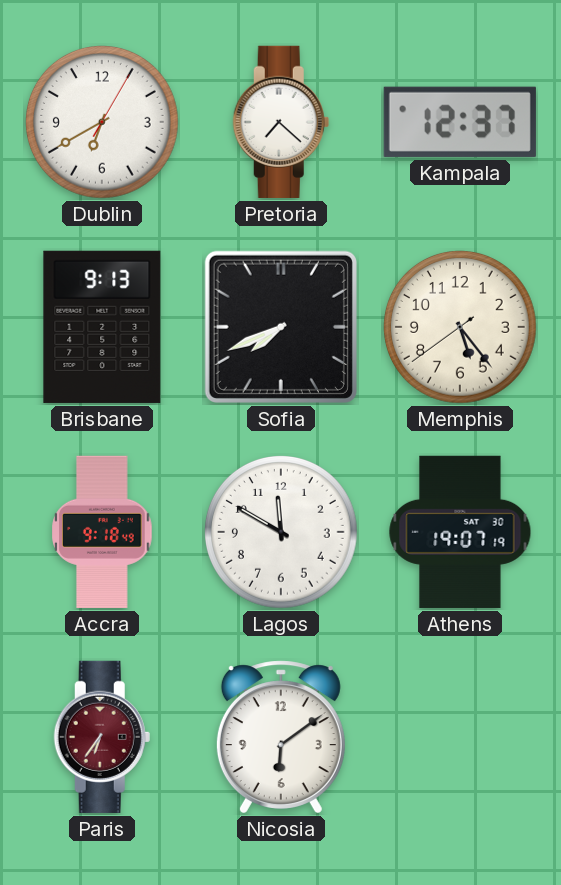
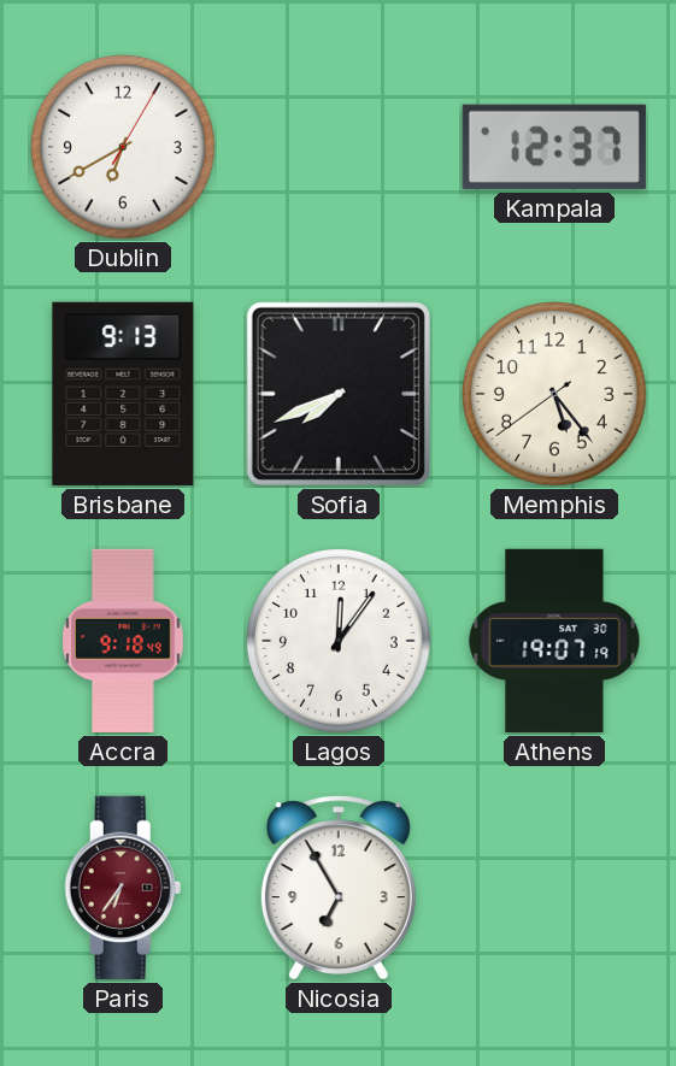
Pretoria: 7:22 -> none (281, 122)
Lagos: 11:50 -> 12:06 (340, 642)
Nicosia: 6:09 -> 6:55 (339, 888)
